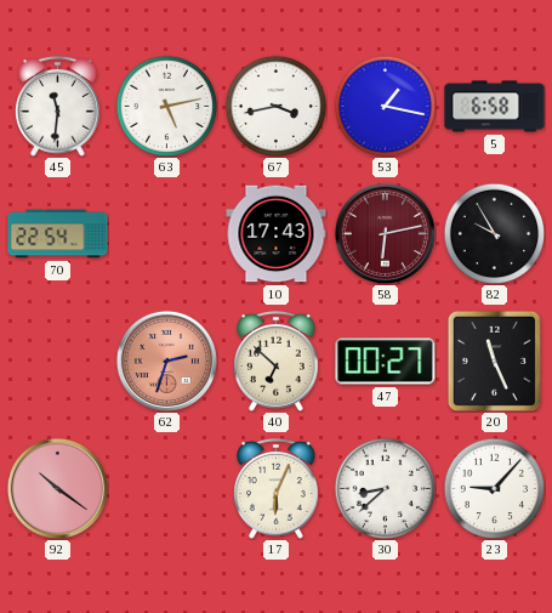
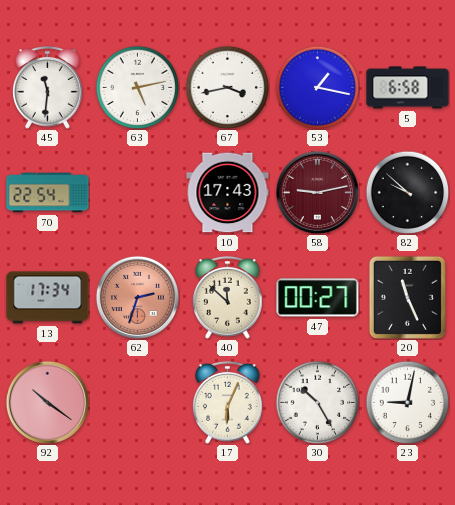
58: 6:13 -> 9:13 (317, 192)
82: 9:55 -> 9:52 (407, 192)
13: none -> 17:34 (48, 298)
40: 6:52 -> 11:52 (228, 298)
30: 8:38 -> 10:25 (317, 402)
23: 9:07 -> 9:02 (407, 402)
